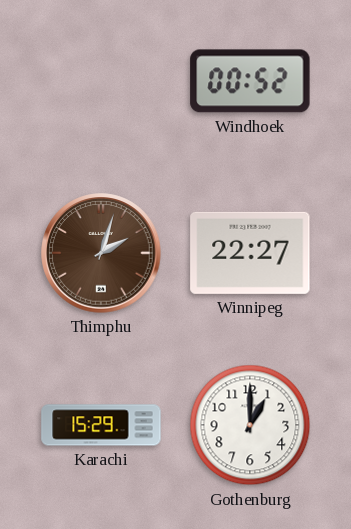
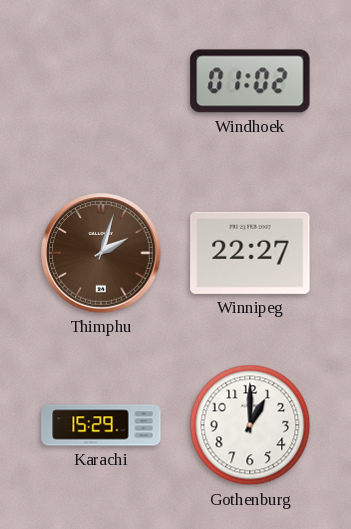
Windhoek: 00:52 -> 01:02 (250, 81)
